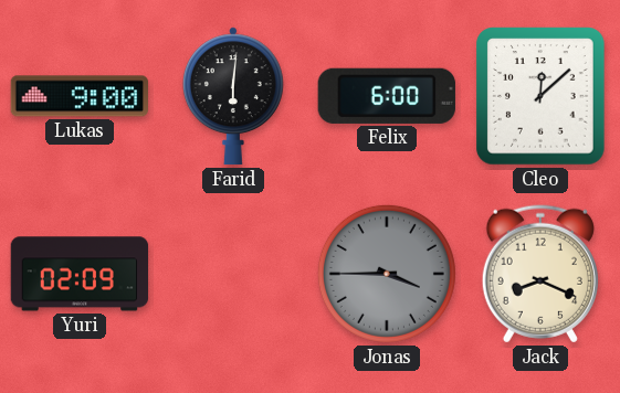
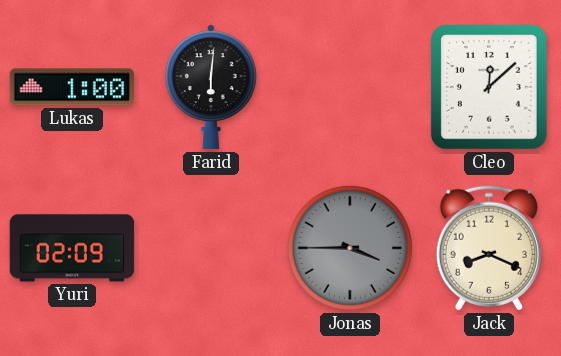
Lukas: 9:00 -> 1:00 (71, 87)
Felix: 6:00 -> none (387, 96)
